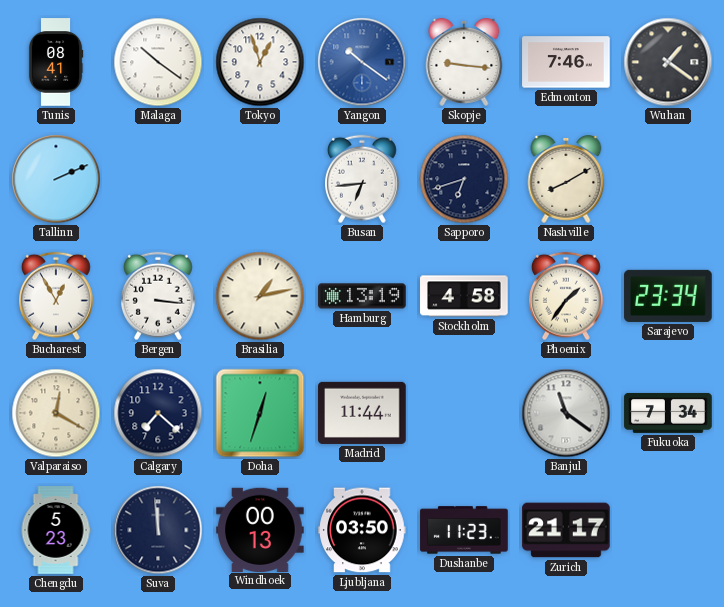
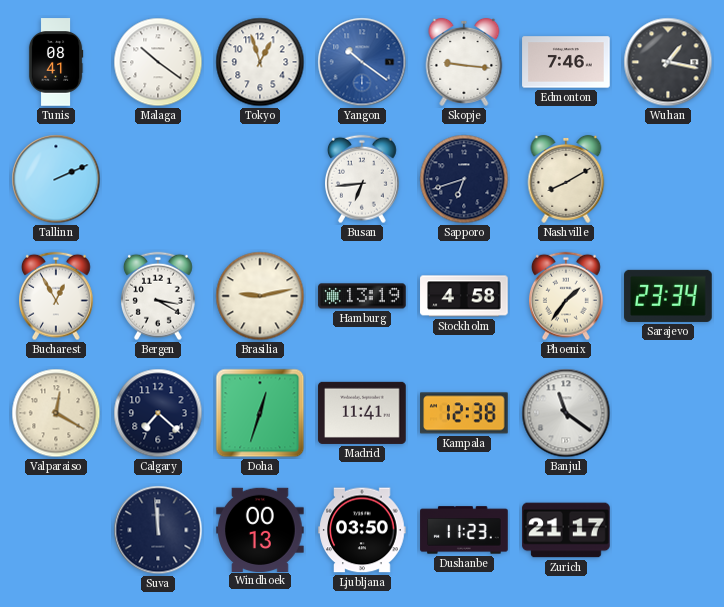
Wuhan: 1:21 -> 1:17 (668, 62)
Bergen: 3:16 -> 3:20 (159, 296)
Brasilia: 1:13 -> 9:13 (260, 296)
Madrid: 11:44 -> 11:41 (362, 413)
Kampala: none -> 12:38 (464, 413)
Fukuoka: 7:34 -> none (668, 413)
Chengdu: 5:23 -> none (56, 530)
